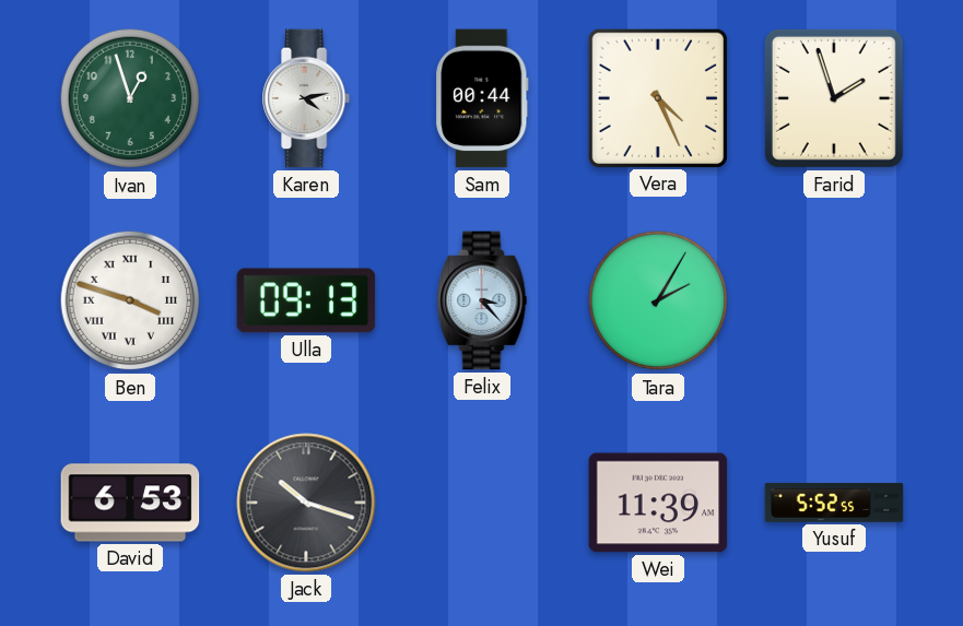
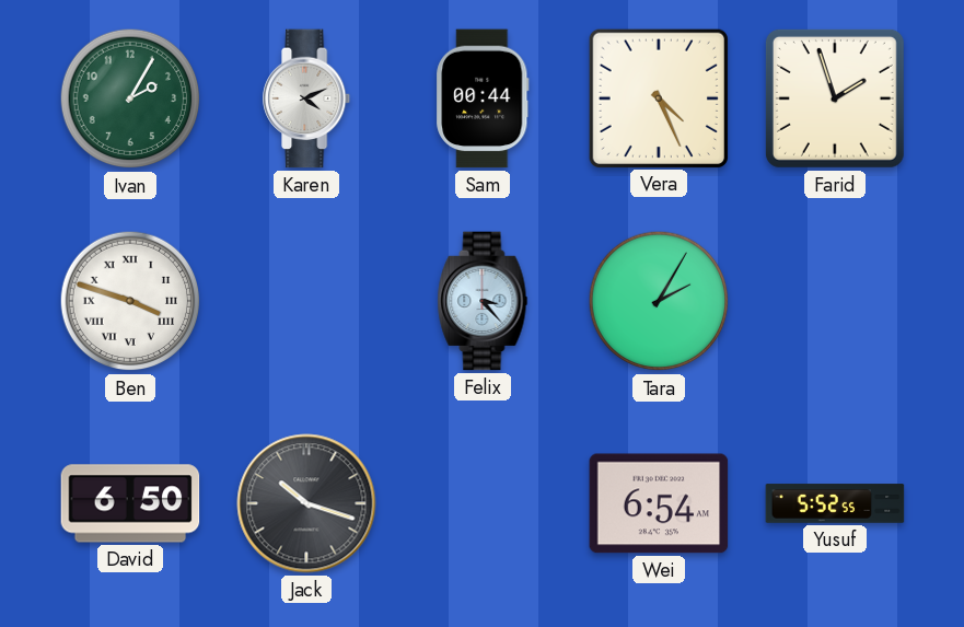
Ivan: 12:57 -> 2:05 (130, 98)
Karen: 4:13 -> 4:11 (307, 98)
Ulla: 09:13 -> none (306, 300)
David: 6:53 -> 6:50 (130, 503)
Wei: 11:39 -> 6:54 (659, 503)
